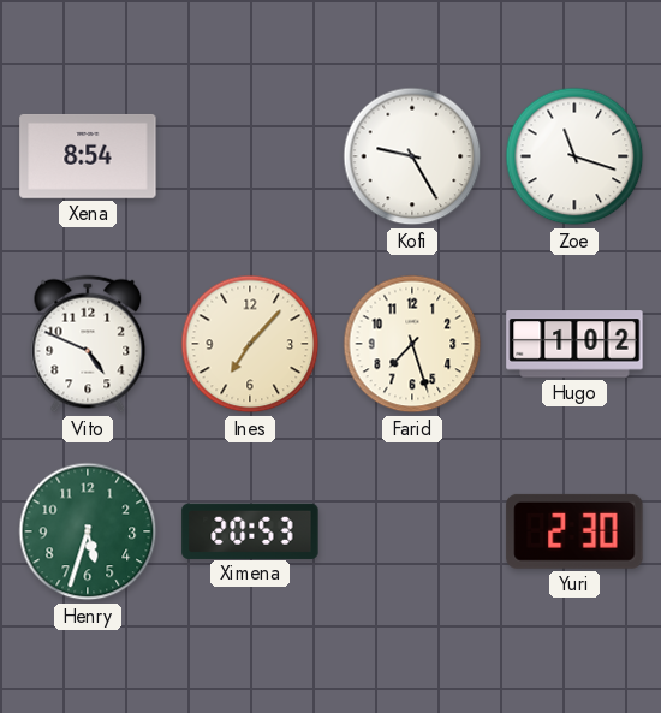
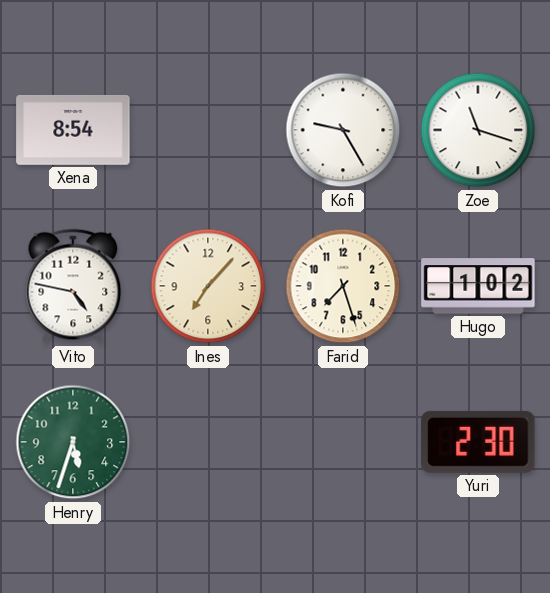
Vito: 4:49 -> 4:47 (73, 286)
Ximena: 20:53 -> none (250, 530)
